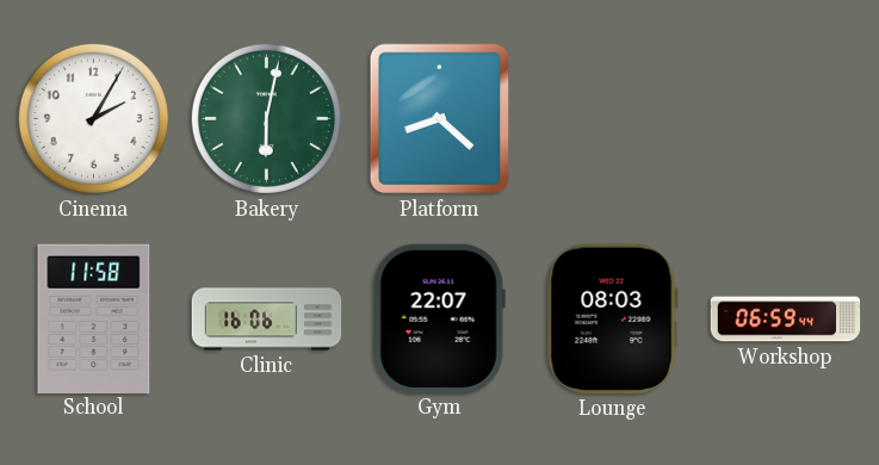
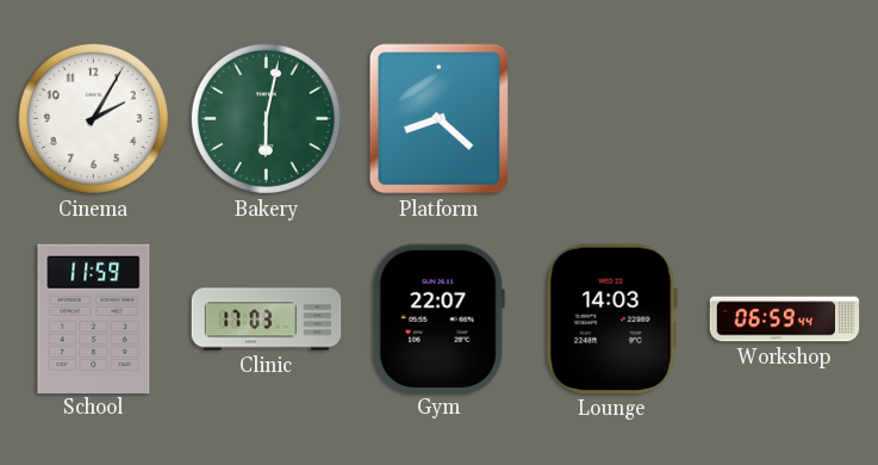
School: 11:58 -> 11:59 (94, 318)
Clinic: 16:06 -> 17:03 (267, 320)
Lounge: 08:03 -> 14:03 (611, 318)
